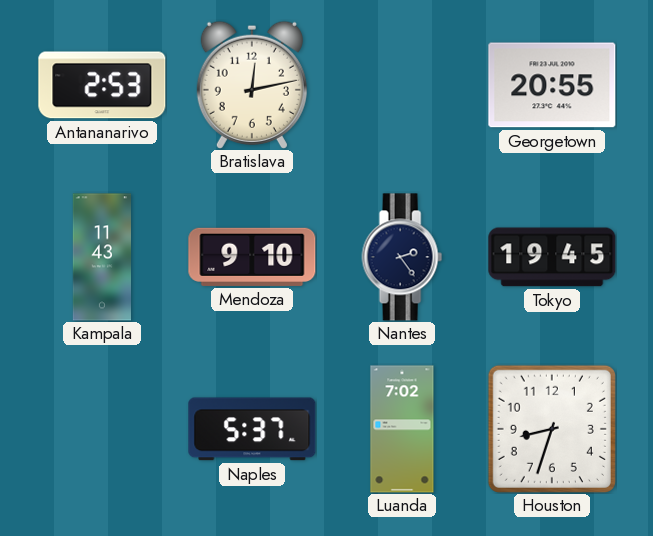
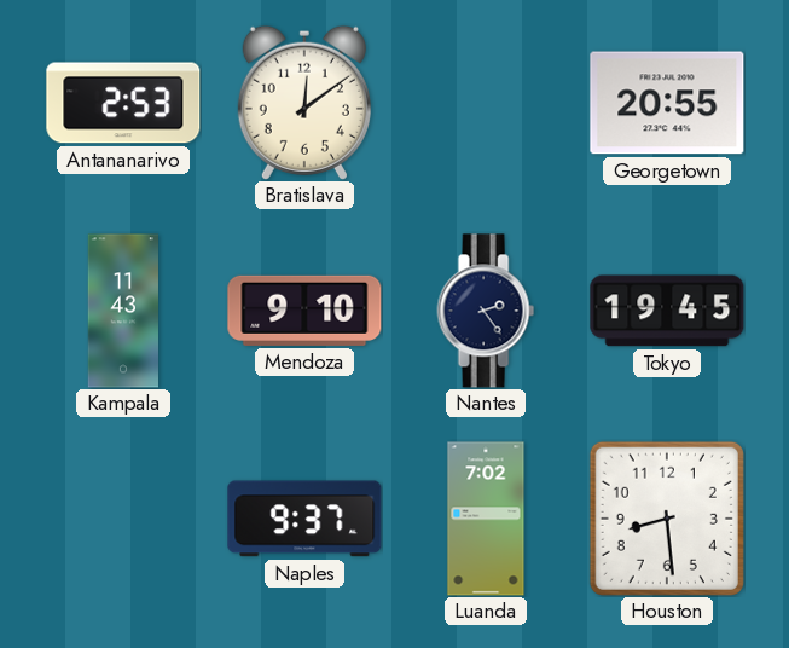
Bratislava: 12:13 -> 12:09 (304, 103)
Naples: 5:37 -> 9:37 (304, 519)
Houston: 8:33 -> 8:29 (667, 519)
